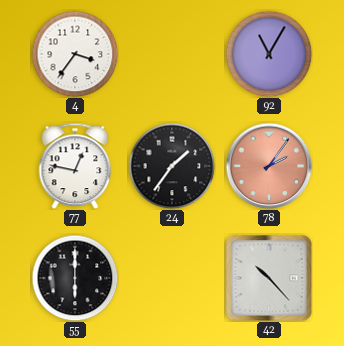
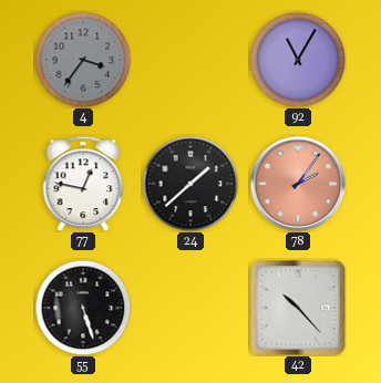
4 dial: white -> grey (83, 60)
24: 1:36 -> 1:38 (190, 184)
55: 6:00 -> 5:27 (83, 308)
